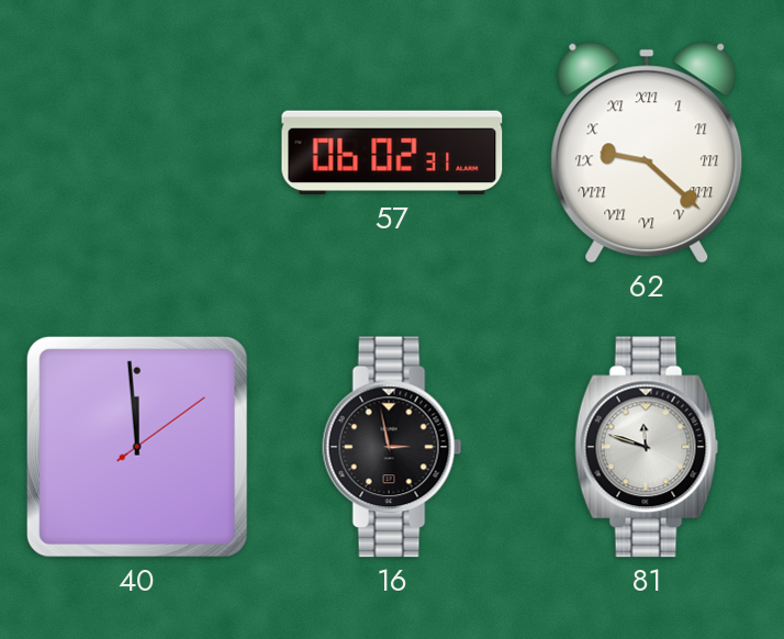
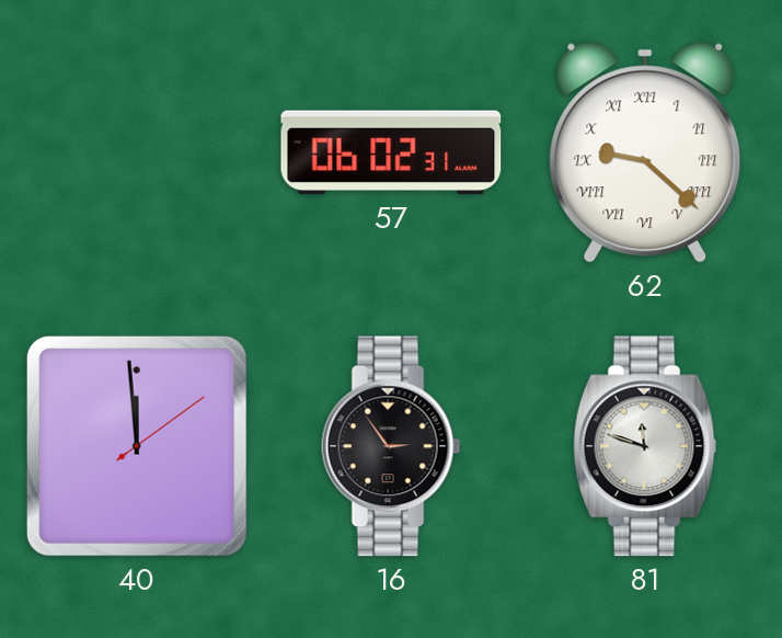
16: 2:58 -> 2:54 (391, 446)
